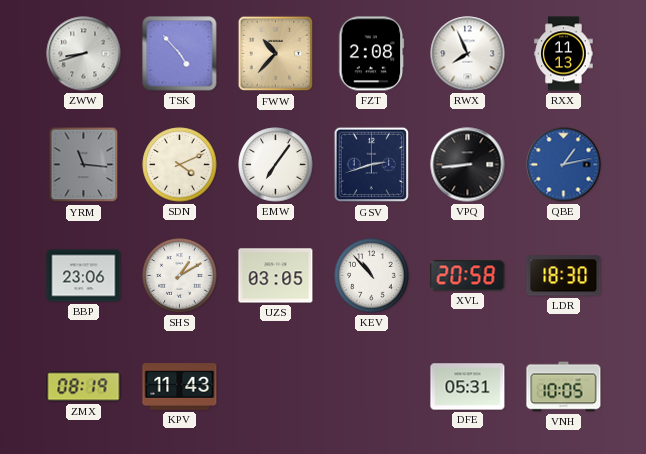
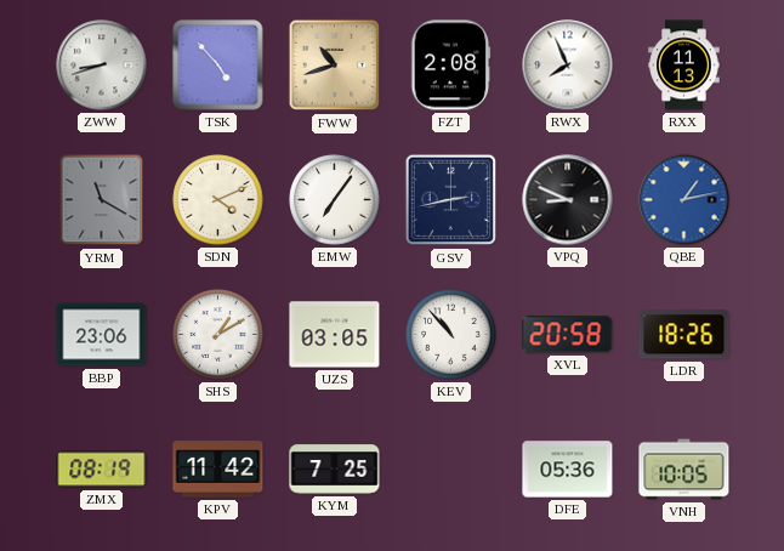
FWW: 10:37 -> 10:42 (335, 66)
YRM: 11:16 -> 11:20 (102, 200)
GSV: 2:42 -> 2:43 (451, 200)
VPQ: 8:44 -> 8:49 (568, 200)
LDR: 18:30 -> 18:26 (684, 335)
KPV: 11:43 -> 11:42 (218, 470)
KYM: none -> 7:25 (335, 470)
DFE: 05:31 -> 05:36 (568, 470)
